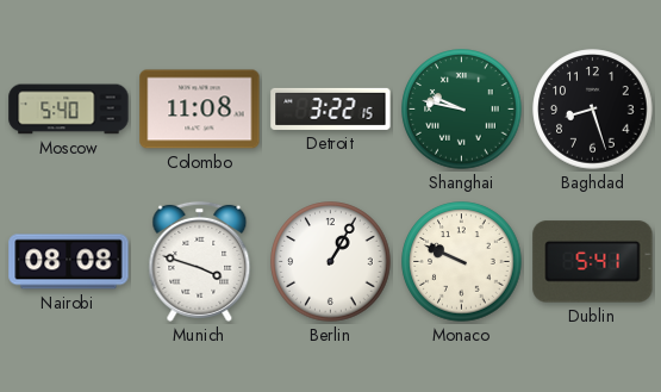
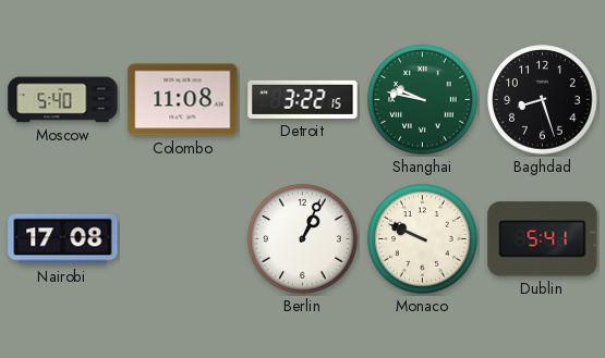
Nairobi: 08:08 -> 17:08 (63, 239)
Munich: 3:48 -> none (200, 261)
Berlin: 1:05 -> 1:04 (303, 239)
